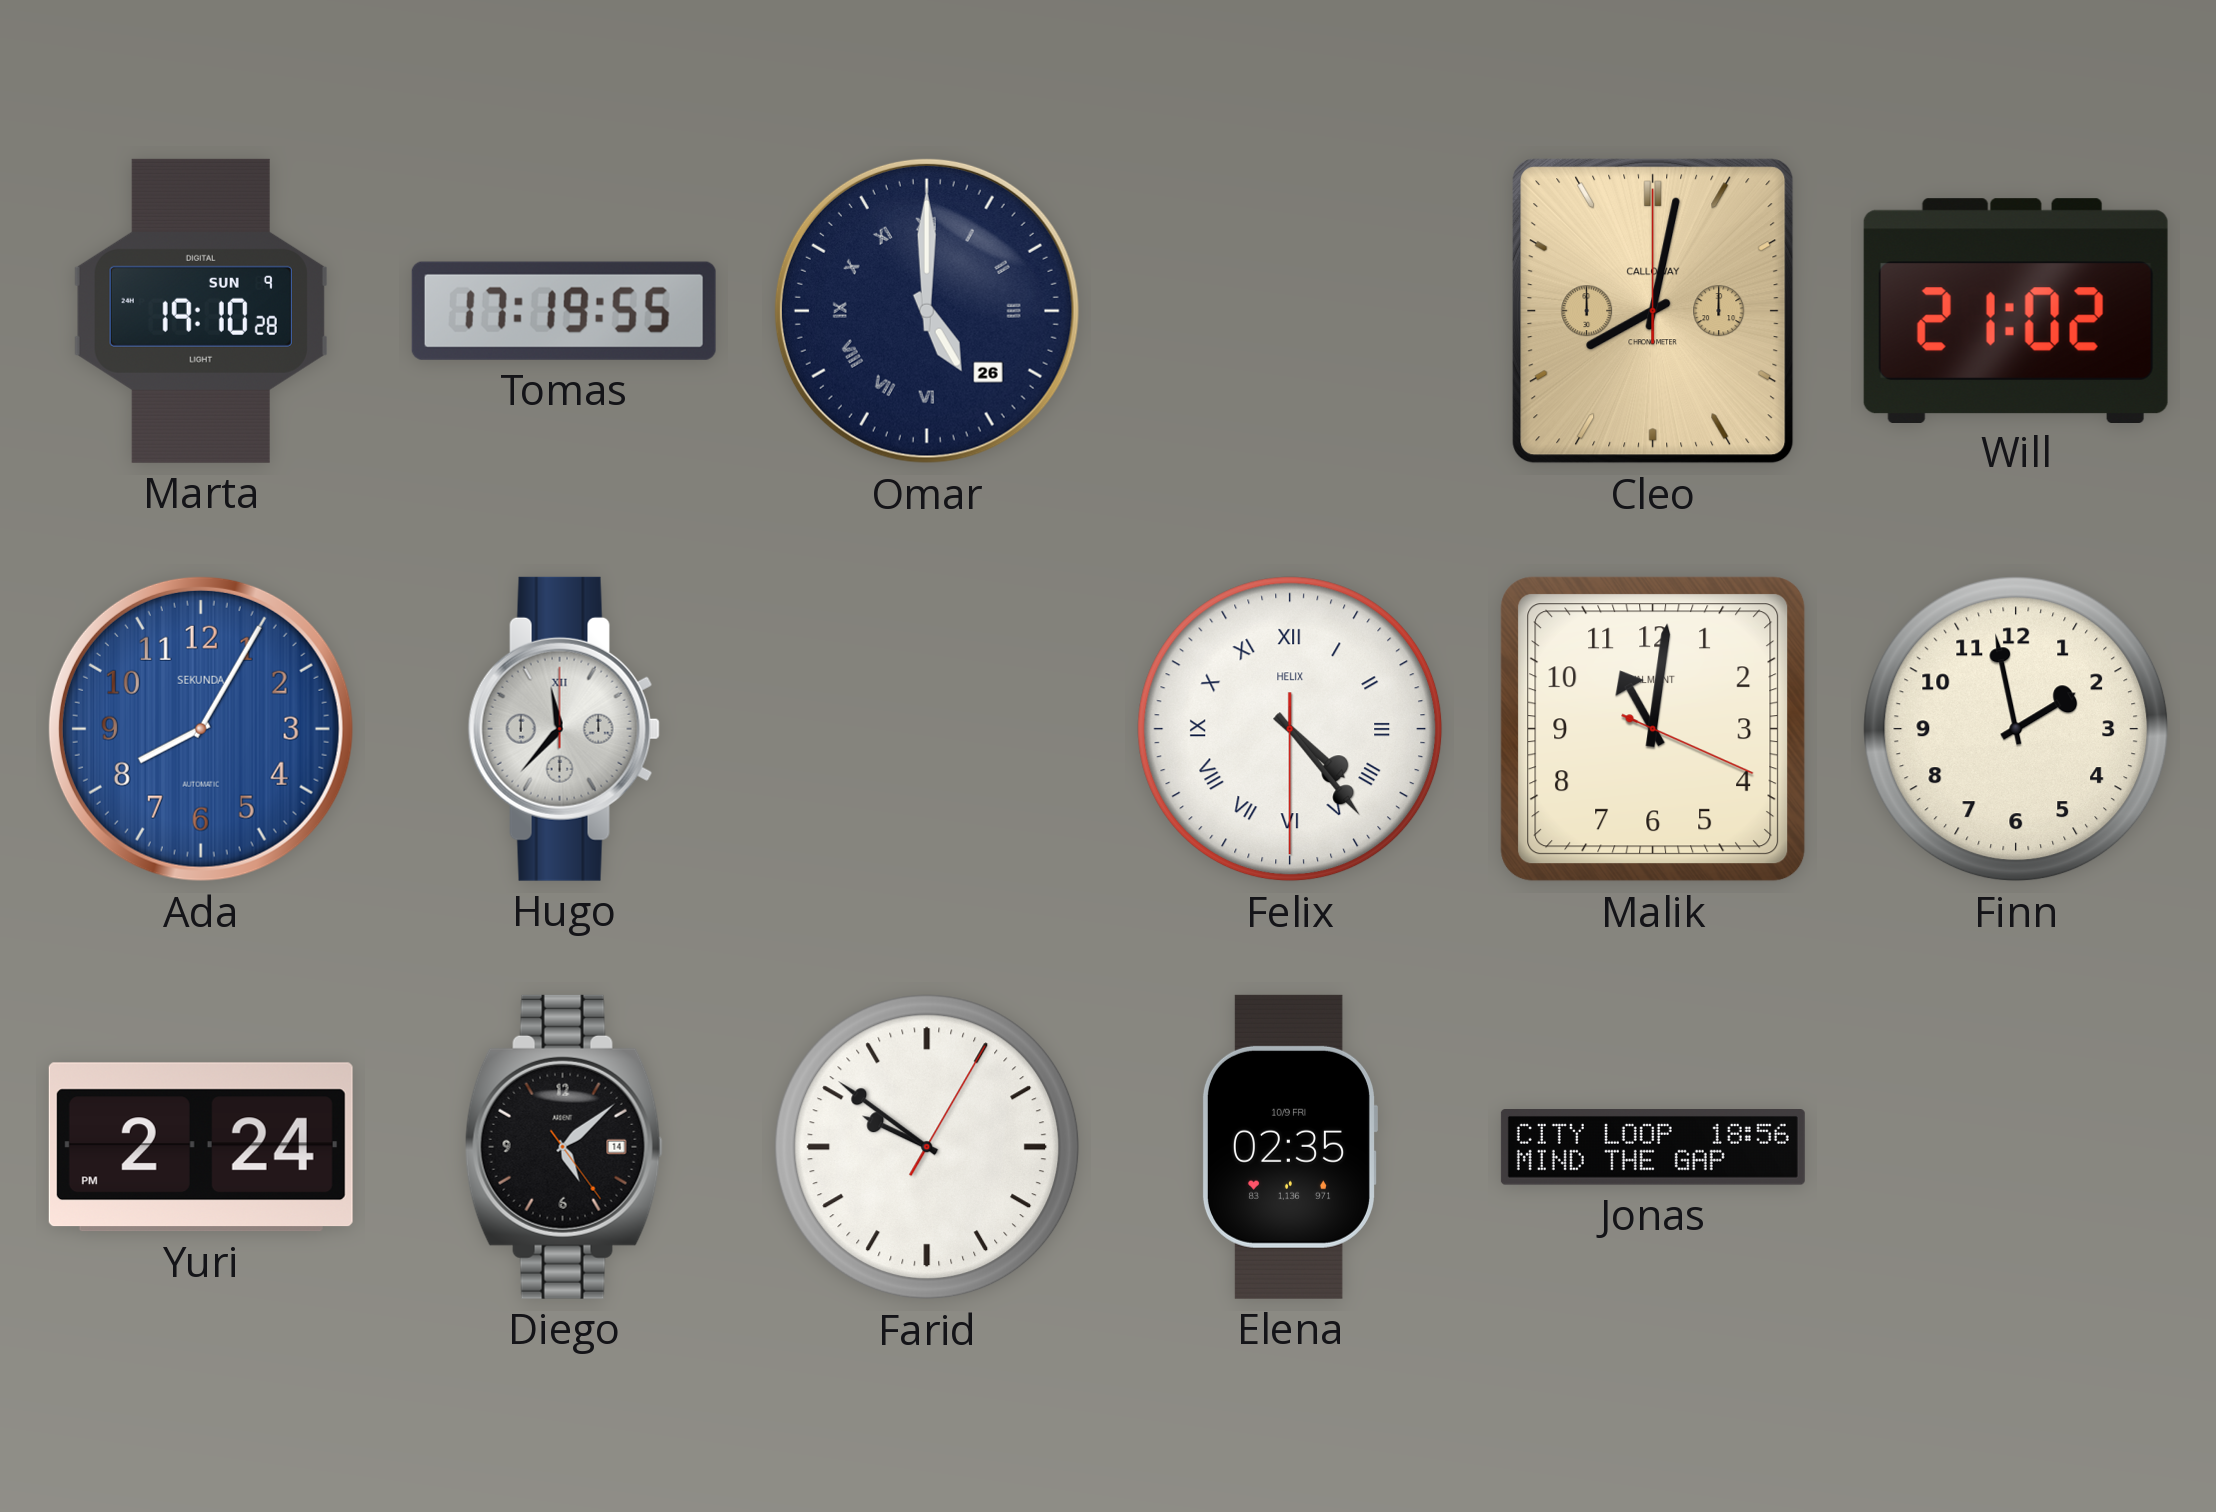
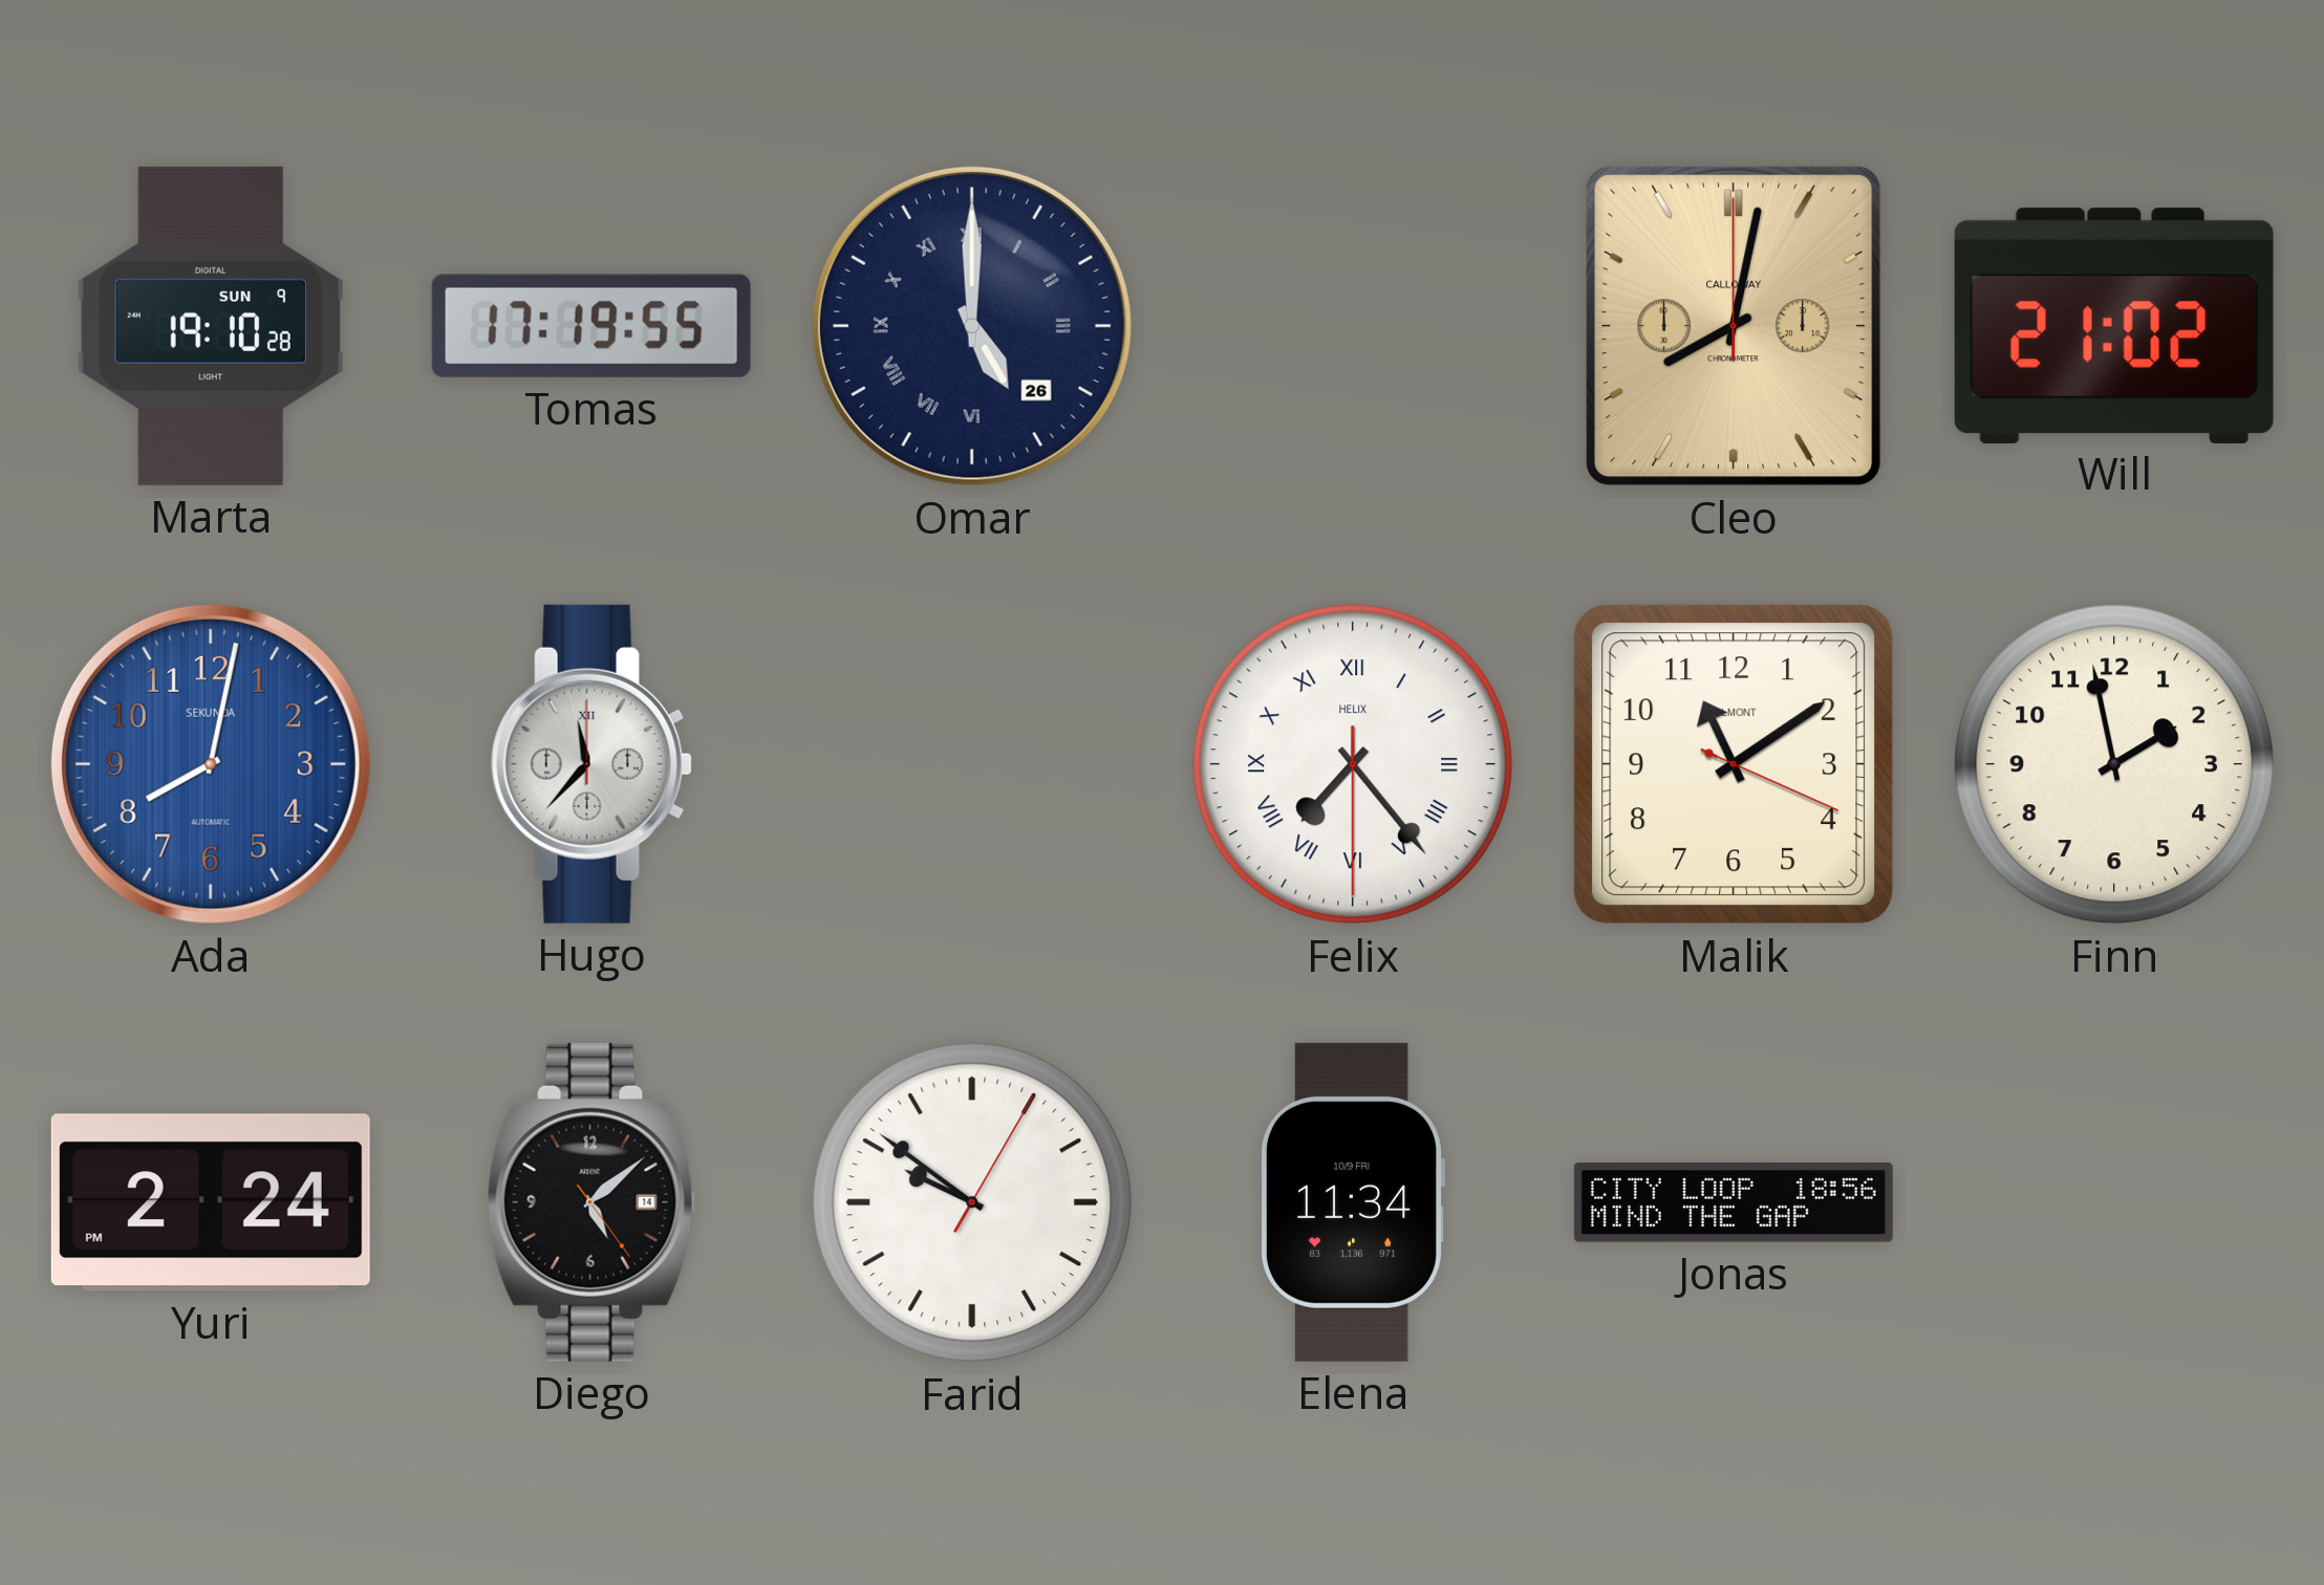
Ada: 8:05 -> 8:02 (211, 764)
Felix: 4:23 -> 7:23 (1353, 764)
Malik: 11:01 -> 11:09 (1734, 764)
Elena: 02:35 -> 11:34 (1352, 1202)
